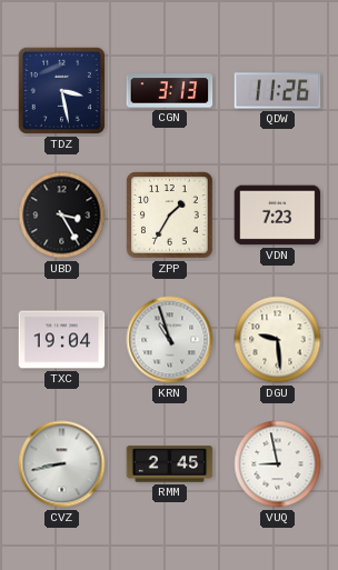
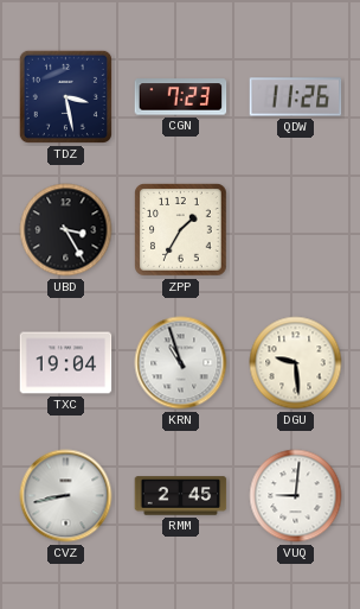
CGN: 3:13 -> 7:23 (181, 97)
VDN: 7:23 -> none (278, 216)
VUQ: 8:58 -> 9:01 (296, 496)
